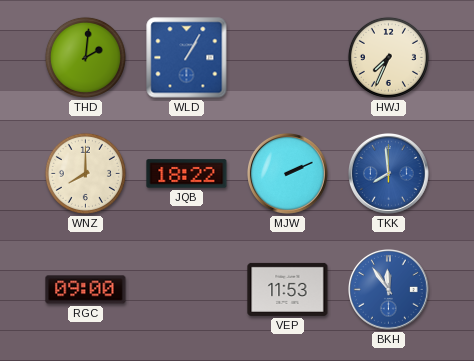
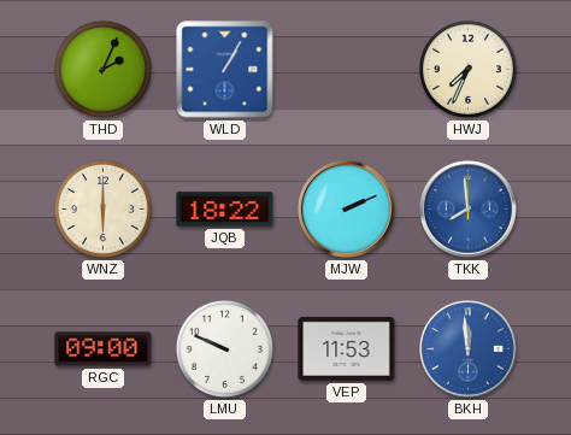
THD: 2:01 -> 2:04 (102, 69)
WNZ: 8:00 -> 6:00 (102, 208)
LMU: none -> 9:49 (224, 348)
BKH: 11:54 -> 11:59 (469, 349)
